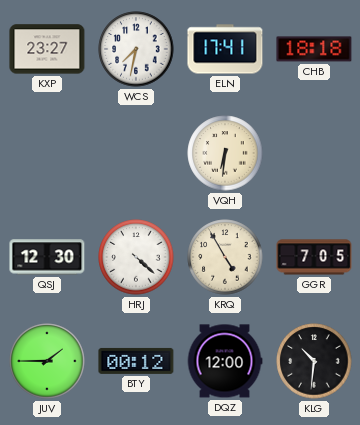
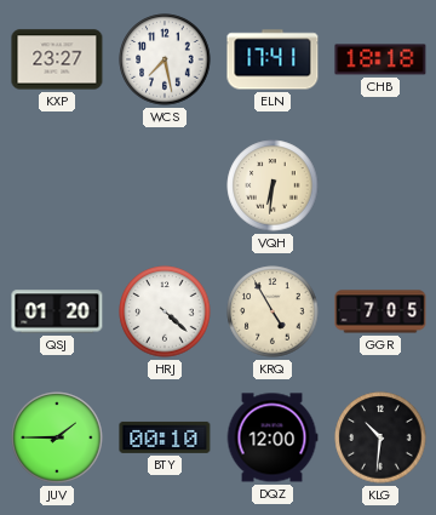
WCS: 7:32 -> 7:28 (165, 59)
QSJ: 12:30 -> 01:20 (57, 311)
BTY: 00:12 -> 00:10 (165, 437)
